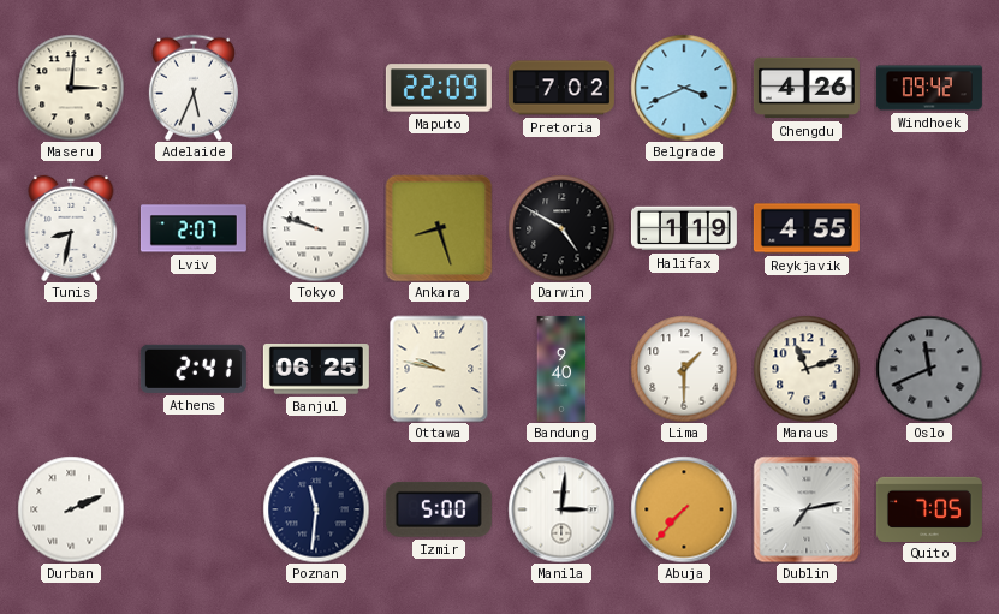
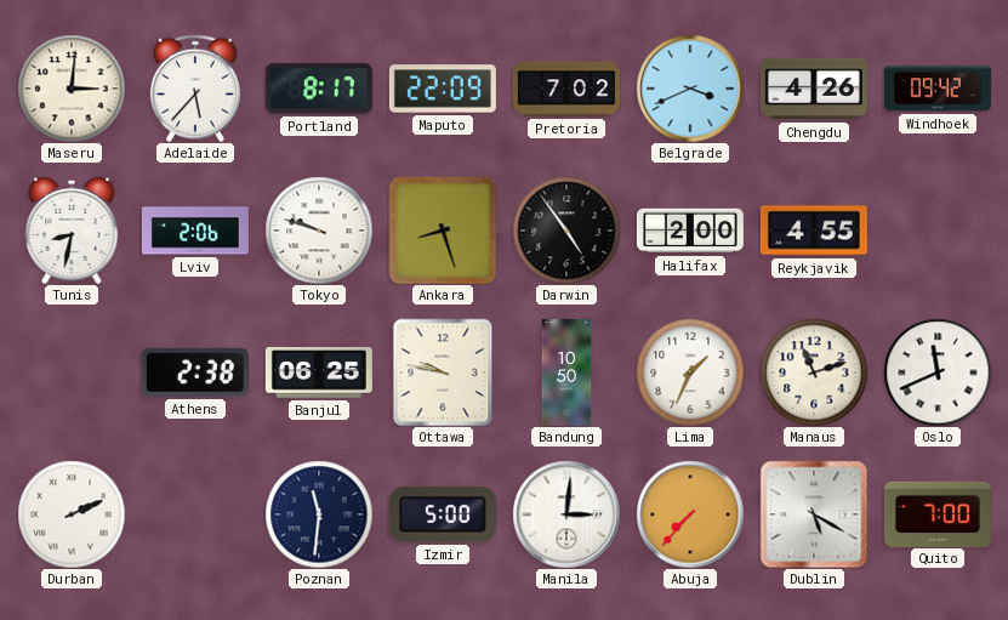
Adelaide: 5:34 -> 5:37 (195, 89)
Portland: none -> 8:17 (319, 89)
Lviv: 2:07 -> 2:06 (195, 231)
Darwin: 4:50 -> 4:54 (566, 231)
Halifax: 1:19 -> 2:00 (690, 231)
Athens: 2:41 -> 2:38 (195, 372)
Bandung: 9:40 -> 10:50 (566, 372)
Lima: 1:30 -> 1:34 (690, 372)
Oslo dial: grey -> white (938, 372)
Dublin: 7:13 -> 5:20 (814, 514)
Quito: 7:05 -> 7:00 (938, 513)
